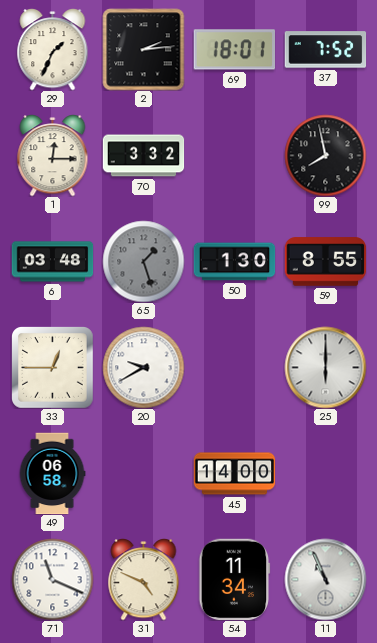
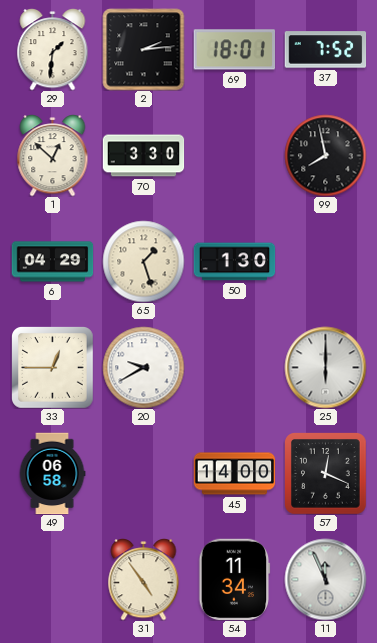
29: 1:34 -> 1:31 (53, 50)
1: 12:15 -> 12:52 (53, 156)
70: 3:32 -> 3:30 (143, 156)
6: 03:48 -> 04:29 (52, 262)
65 dial: grey -> cream (143, 261)
59: 8:55 -> none (325, 262)
57: none -> 12:19 (326, 474)
71: 11:19 -> none (52, 579)
31: 4:49 -> 4:54 (144, 580)
11: 10:56 -> 11:56 (325, 579)
